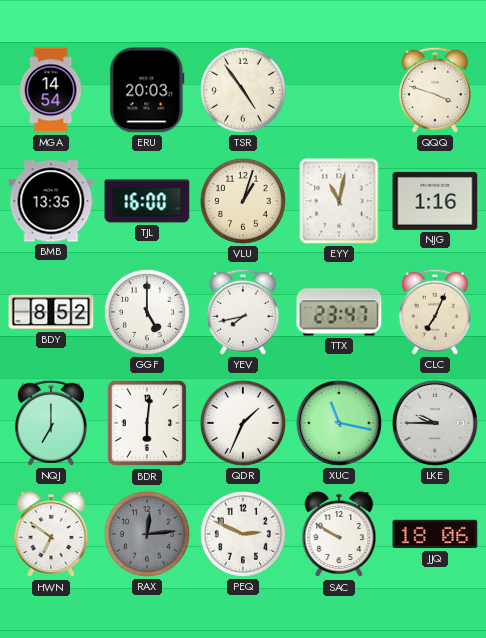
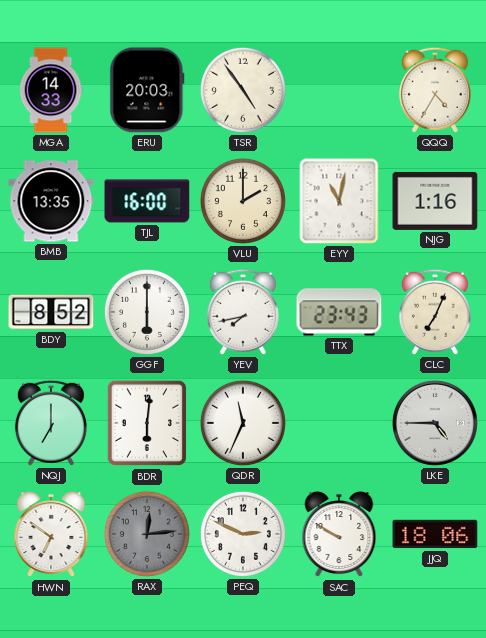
MGA: 14:54 -> 14:33 (51, 90)
QQQ: 3:48 -> 4:35 (435, 90)
VLU: 1:03 -> 2:00 (243, 201)
GGF: 5:00 -> 6:00 (147, 312)
TTX: 23:47 -> 23:43 (339, 312)
QDR: 1:34 -> 11:34 (243, 423)
XUC: 11:17 -> none (339, 423)
LKE: 9:45 -> 4:45 (435, 423)
